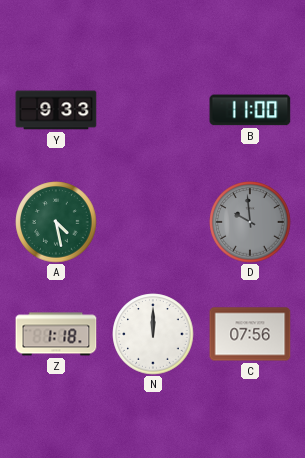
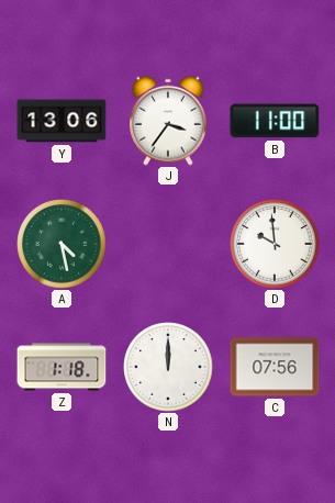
Y: 9:33 -> 13:06 (62, 121)
J: none -> 3:36 (169, 121)
D dial: grey -> white (275, 244)
